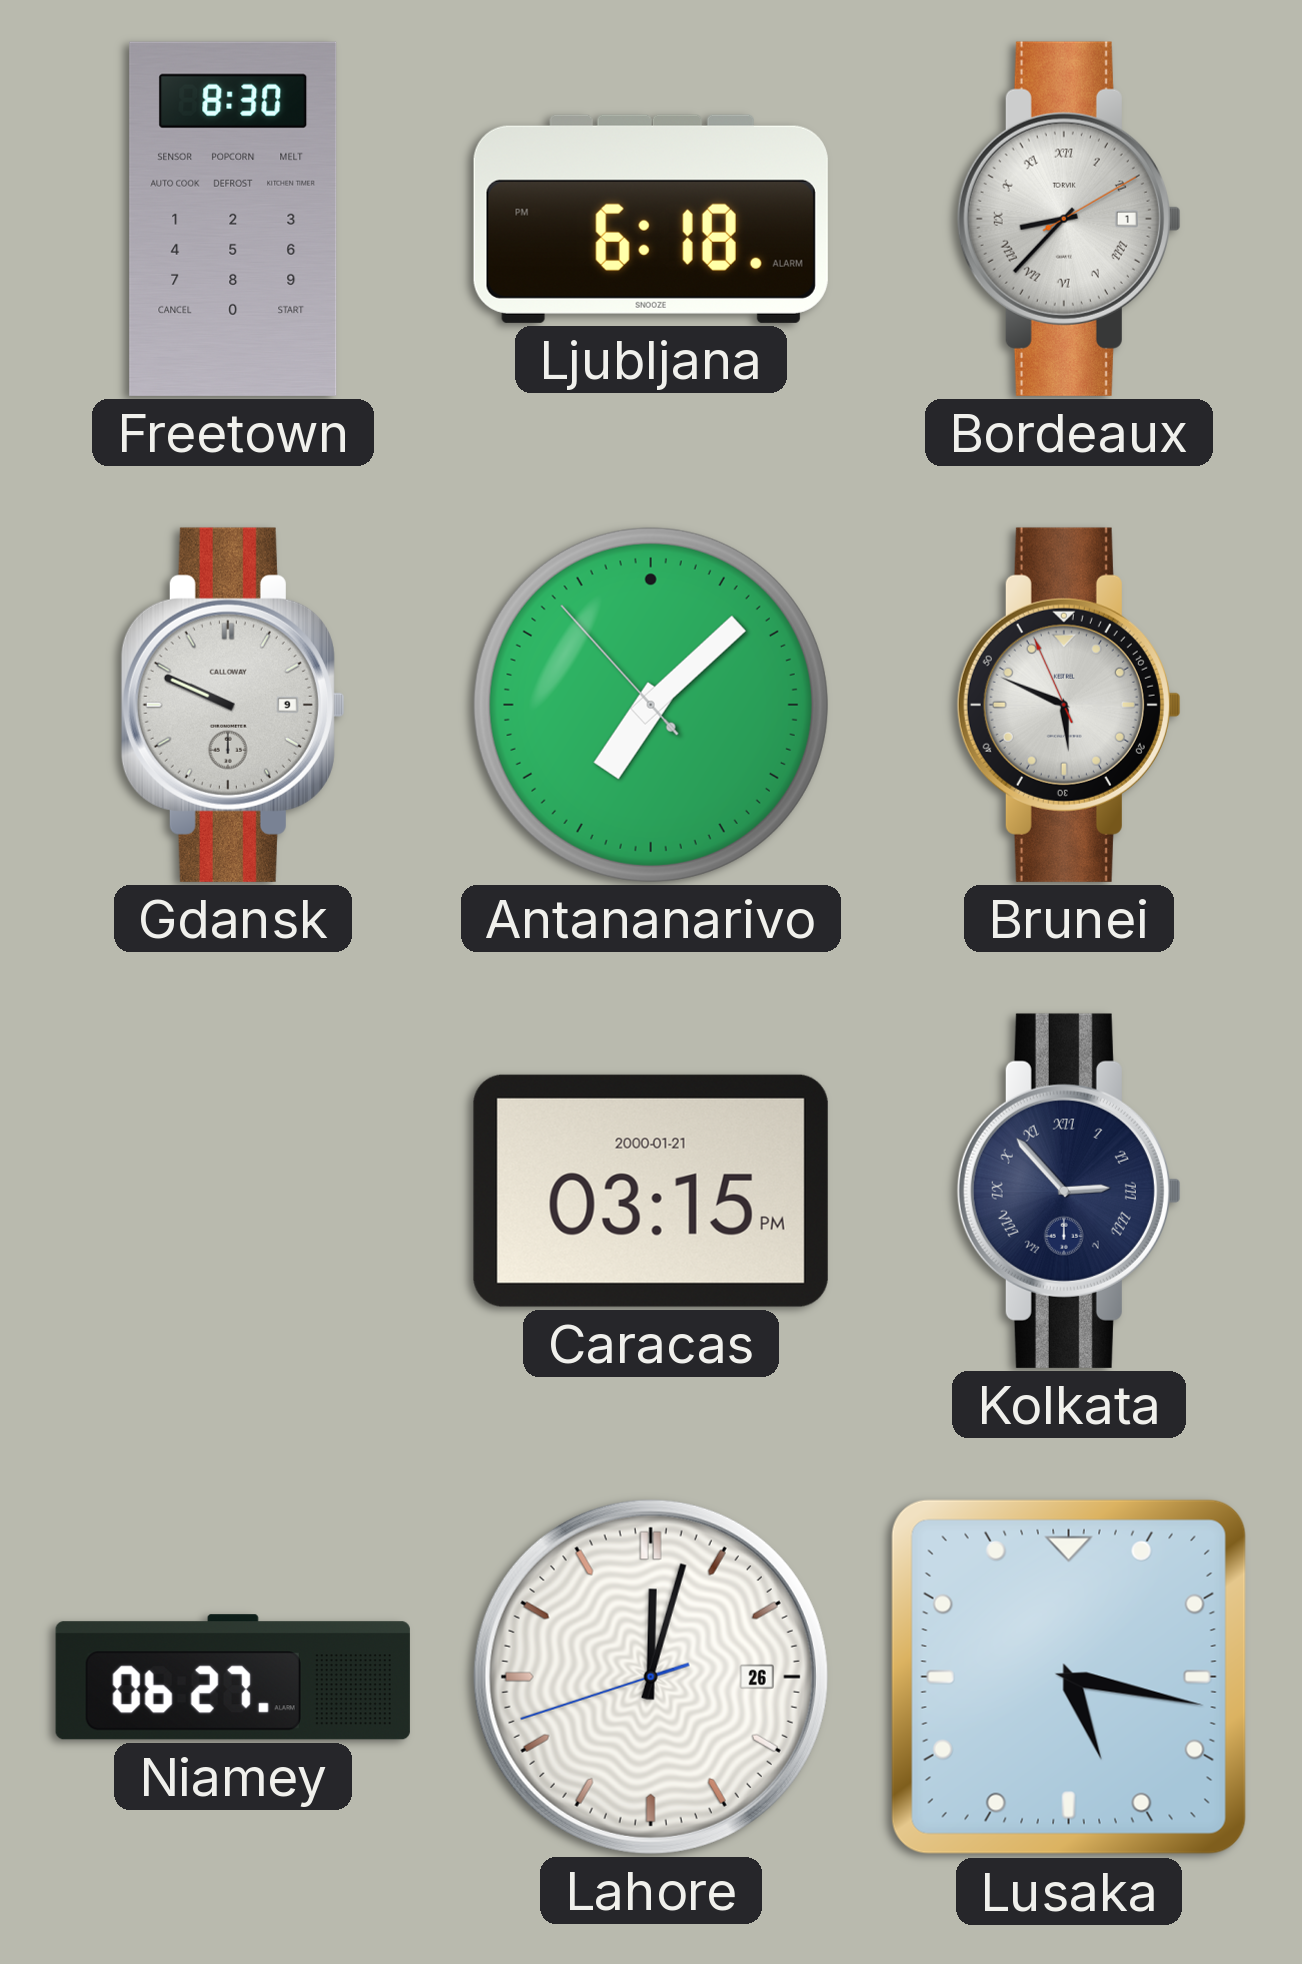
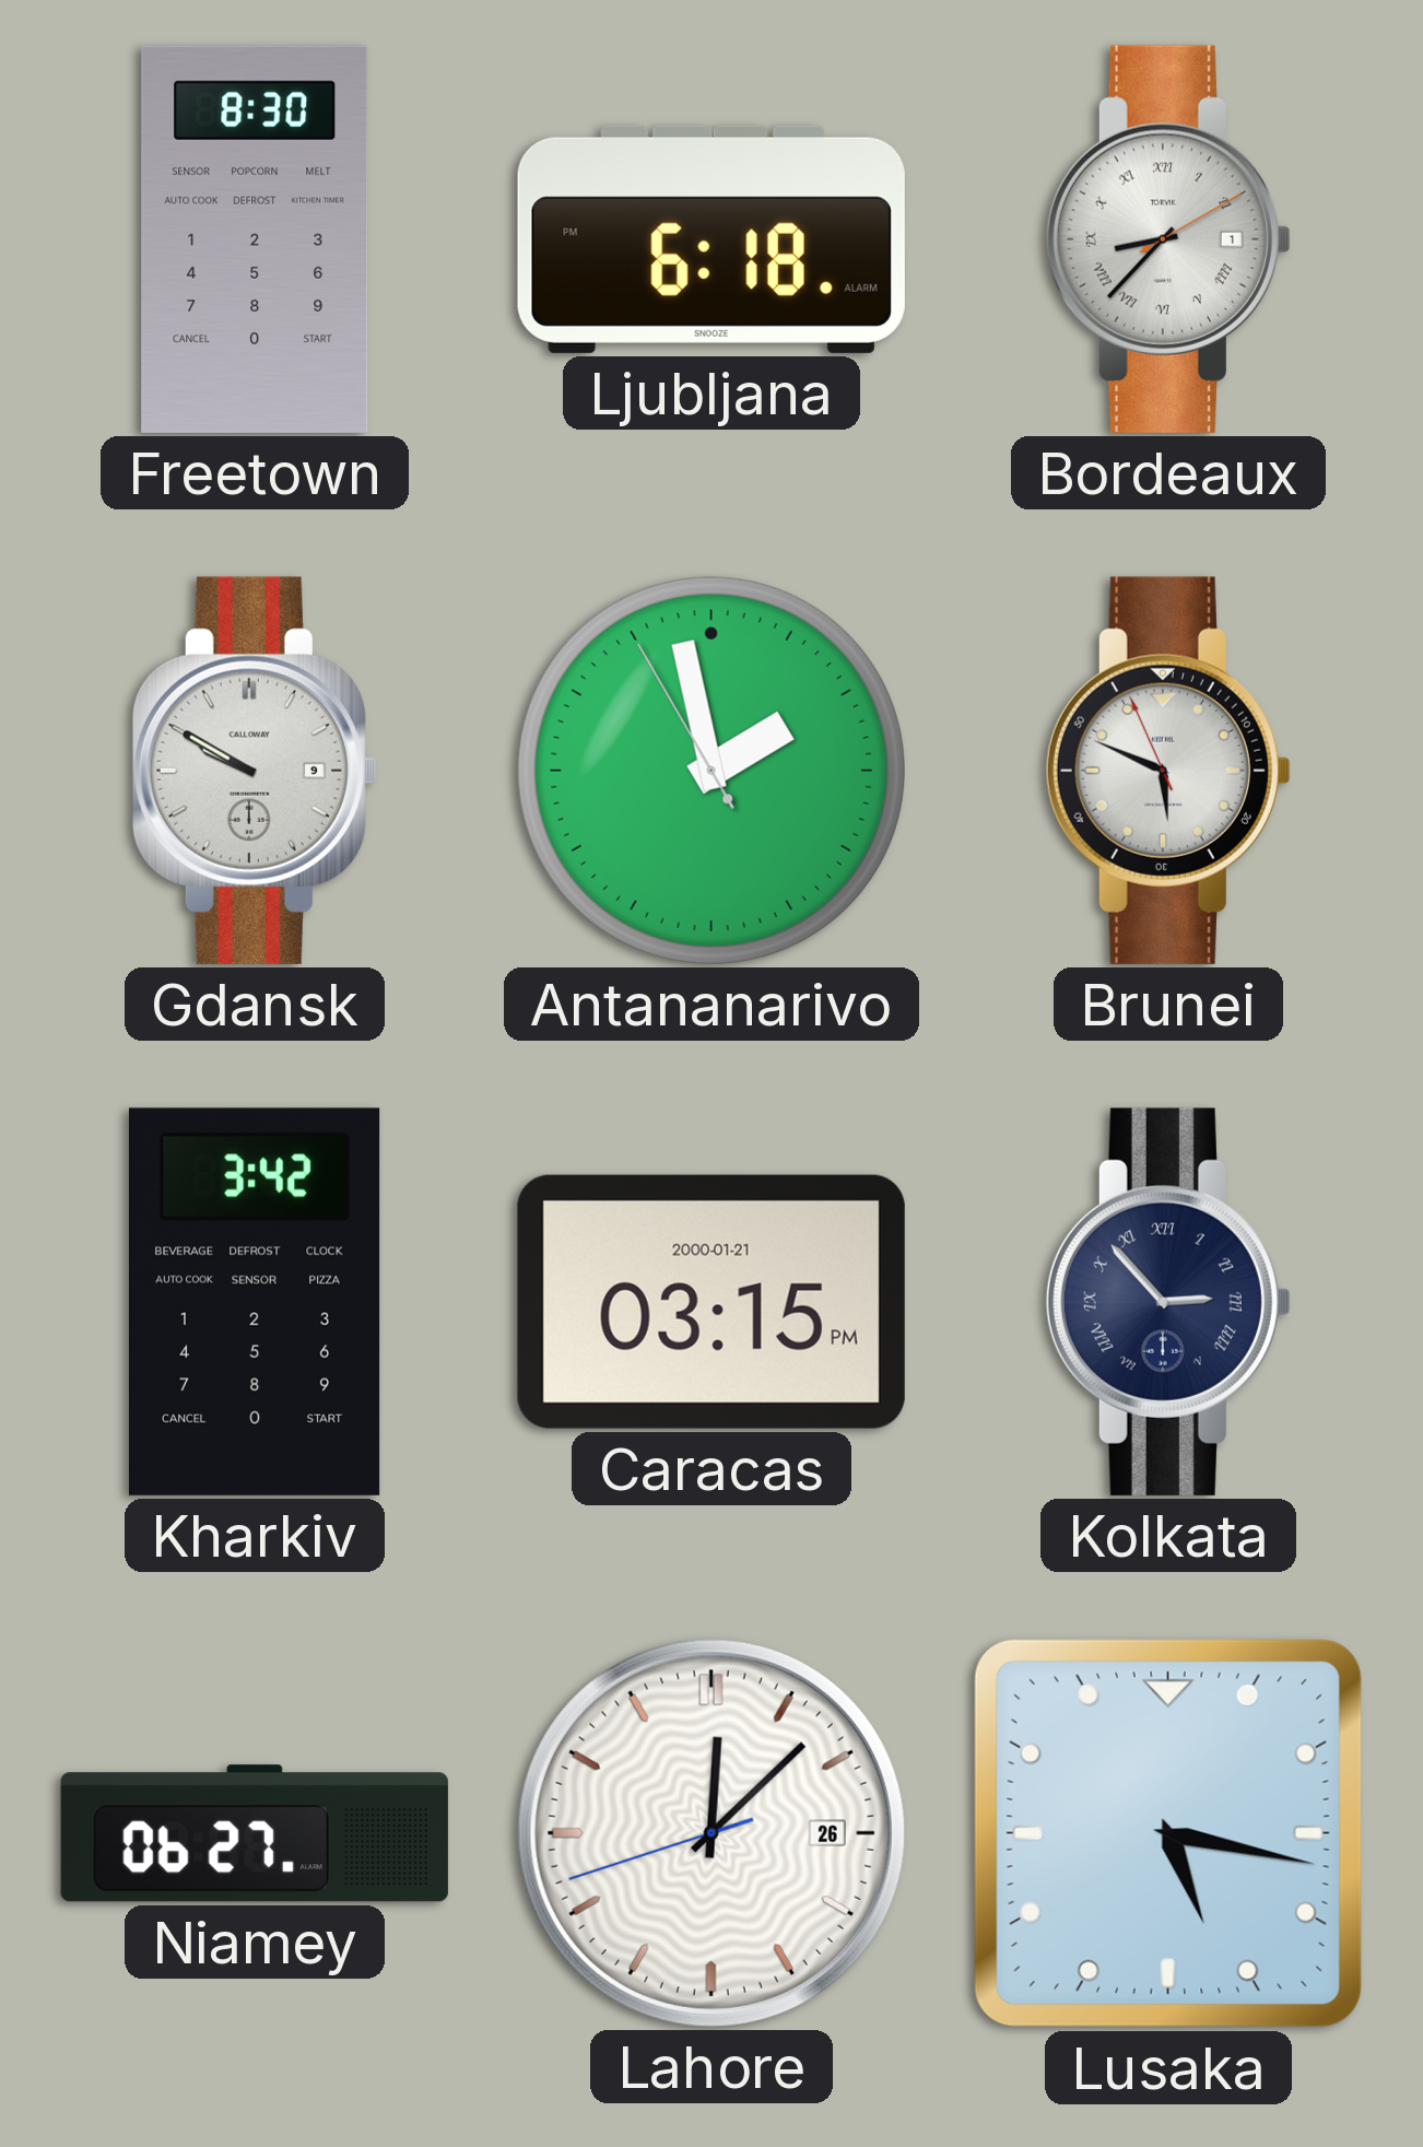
Gdansk: 9:49 -> 9:50 (255, 771)
Antananarivo: 7:07 -> 1:57 (711, 771)
Kharkiv: none -> 3:42 (255, 1302)
Lahore: 12:02 -> 12:07 (711, 1833)
